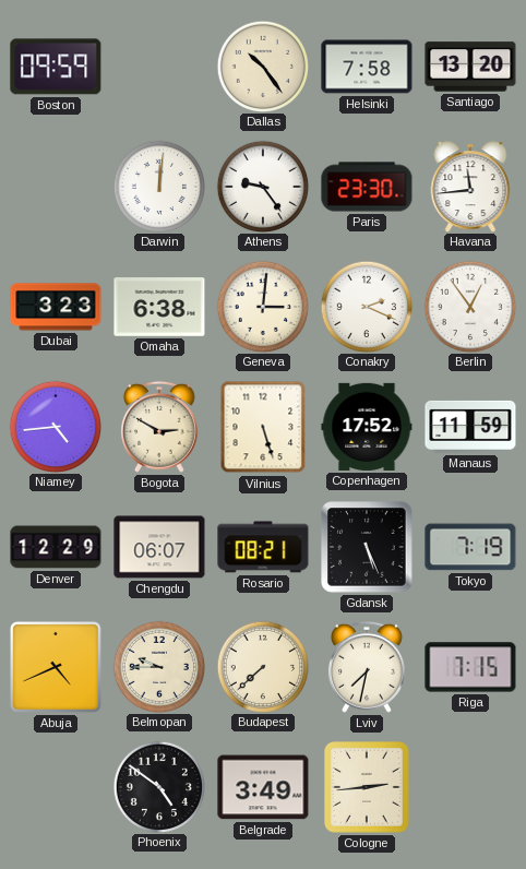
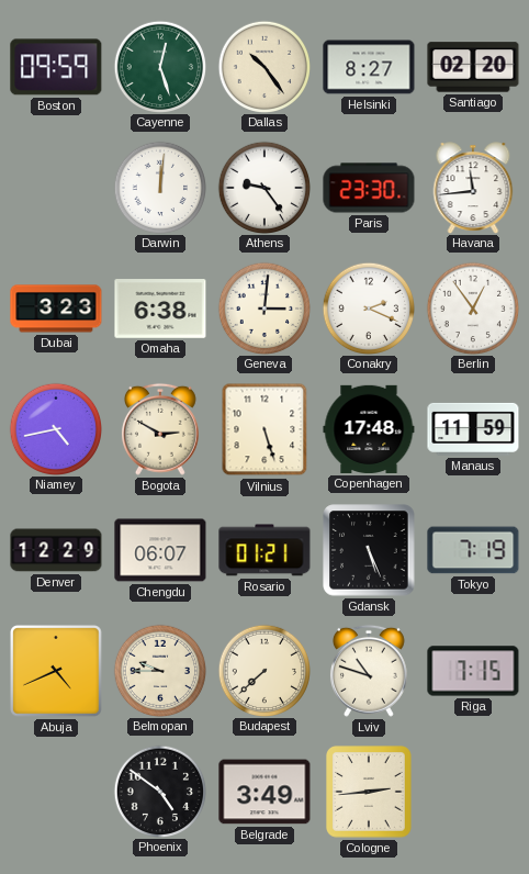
Cayenne: none -> 12:27 (159, 66)
Helsinki: 7:58 -> 8:27 (369, 67)
Santiago: 13:20 -> 02:20 (473, 67)
Niamey: 4:44 -> 4:43 (55, 428)
Copenhagen: 17:52 -> 17:48 (369, 429)
Rosario: 08:21 -> 01:21 (264, 550)
Lviv: 7:32 -> 10:48 (369, 671)
